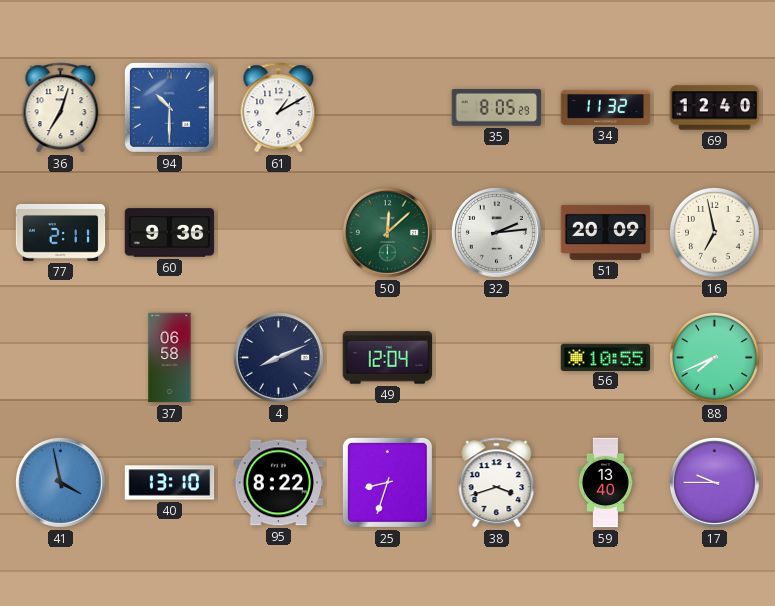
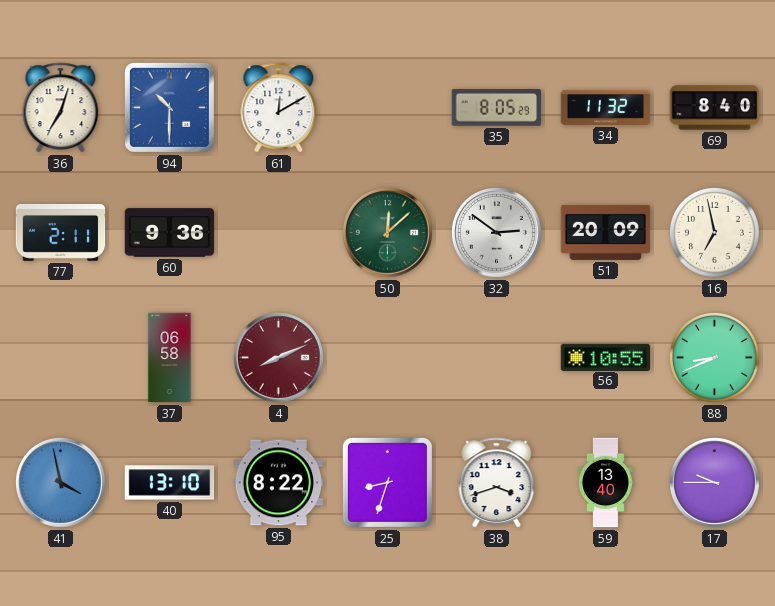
61: 1:10 -> 12:10 (279, 108)
69: 12:40 -> 8:40 (715, 108)
32: 2:14 -> 2:51 (496, 232)
4 dial: navy -> burgundy (278, 357)
49: 12:04 -> none (388, 358)
88: 7:41 -> 8:41 (714, 357)
